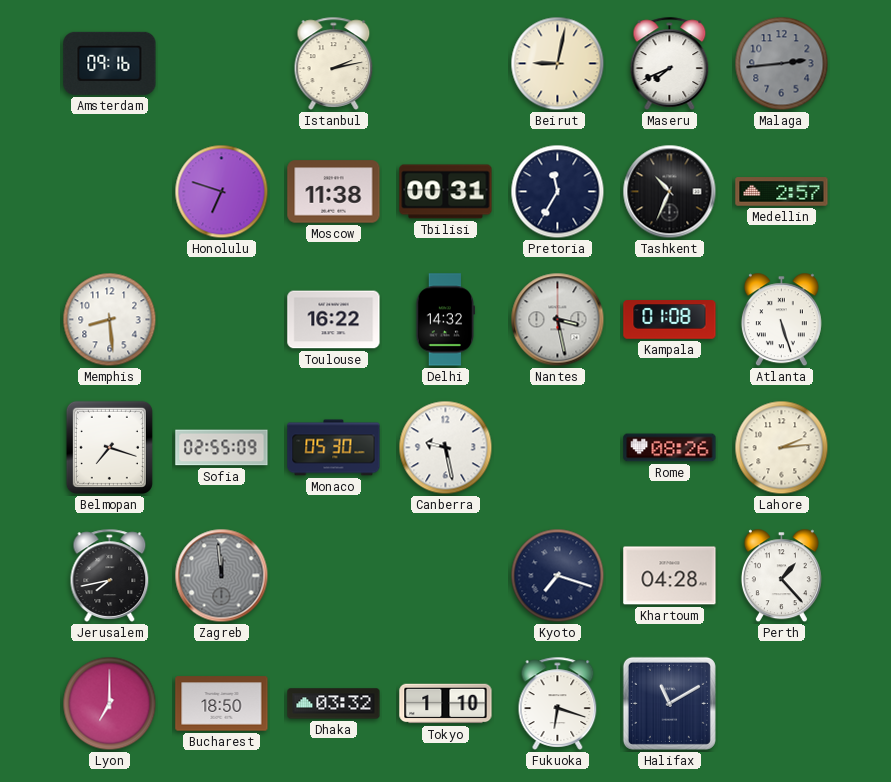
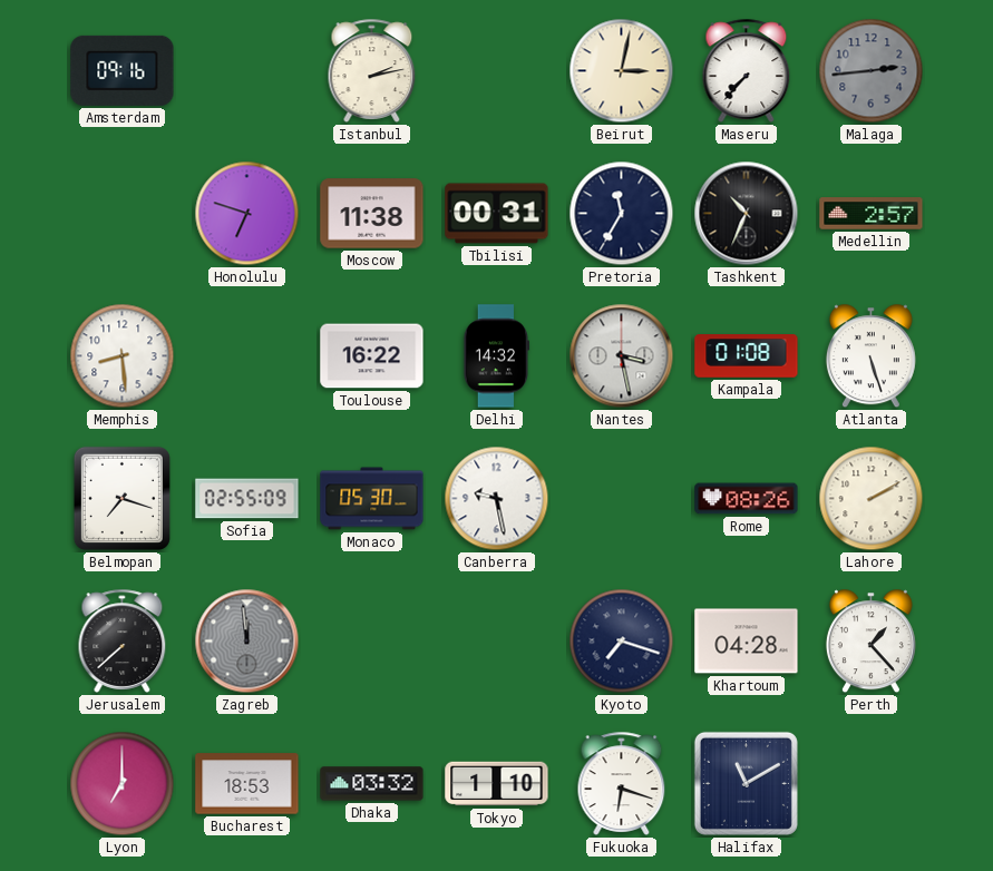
Beirut: 9:02 -> 3:02 (622, 71)
Maseru: 7:41 -> 7:37 (747, 70)
Lahore: 2:14 -> 2:10 (872, 499)
Jerusalem: 7:43 -> 7:38 (123, 640)
Bucharest: 18:50 -> 18:53 (247, 784)
